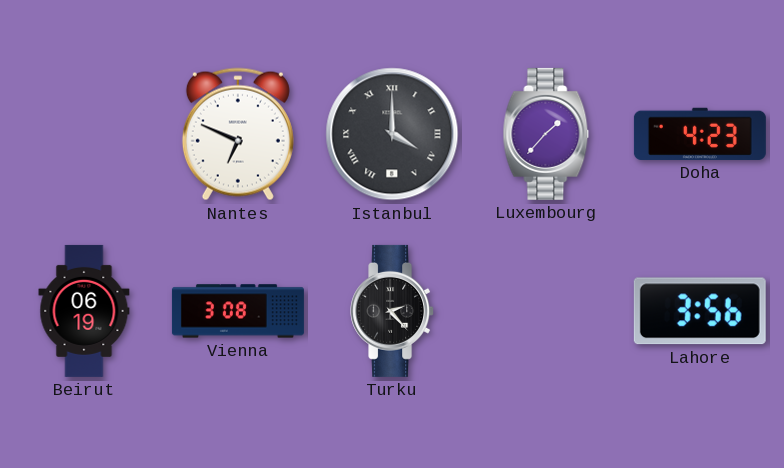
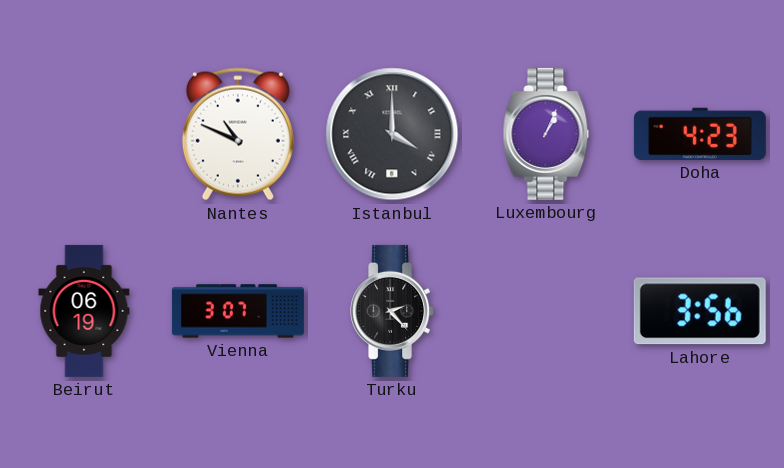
Nantes: 6:49 -> 10:49 (238, 134)
Luxembourg: 1:37 -> 1:04 (546, 134)
Vienna: 3:08 -> 3:07 (238, 311)
